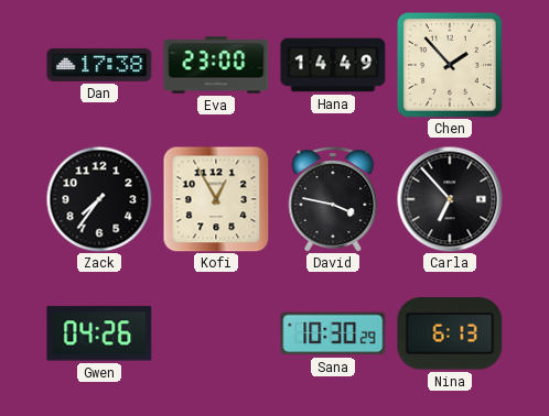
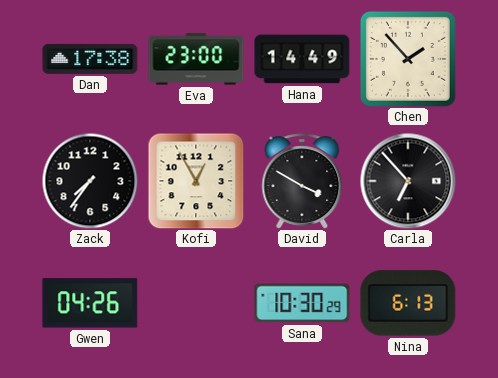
David: 3:47 -> 3:50 (302, 181)
